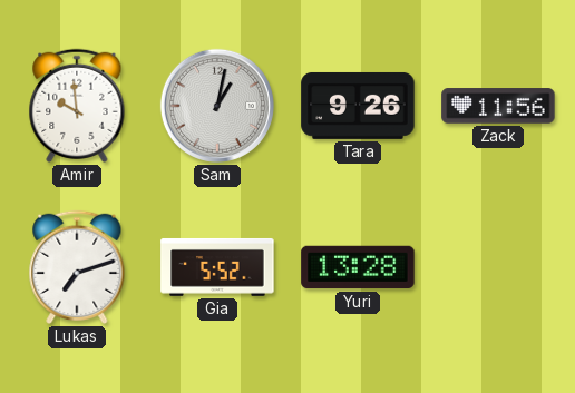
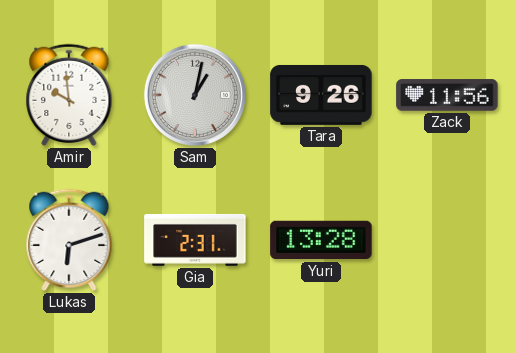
Lukas: 7:12 -> 6:12 (69, 240)
Gia: 5:52 -> 2:31 (195, 240)
